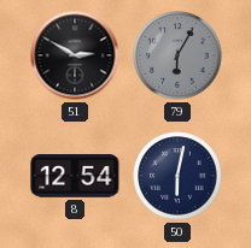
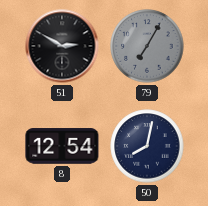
79: 6:05 -> 7:05 (147, 46)
50: 6:02 -> 8:02 (147, 146)
